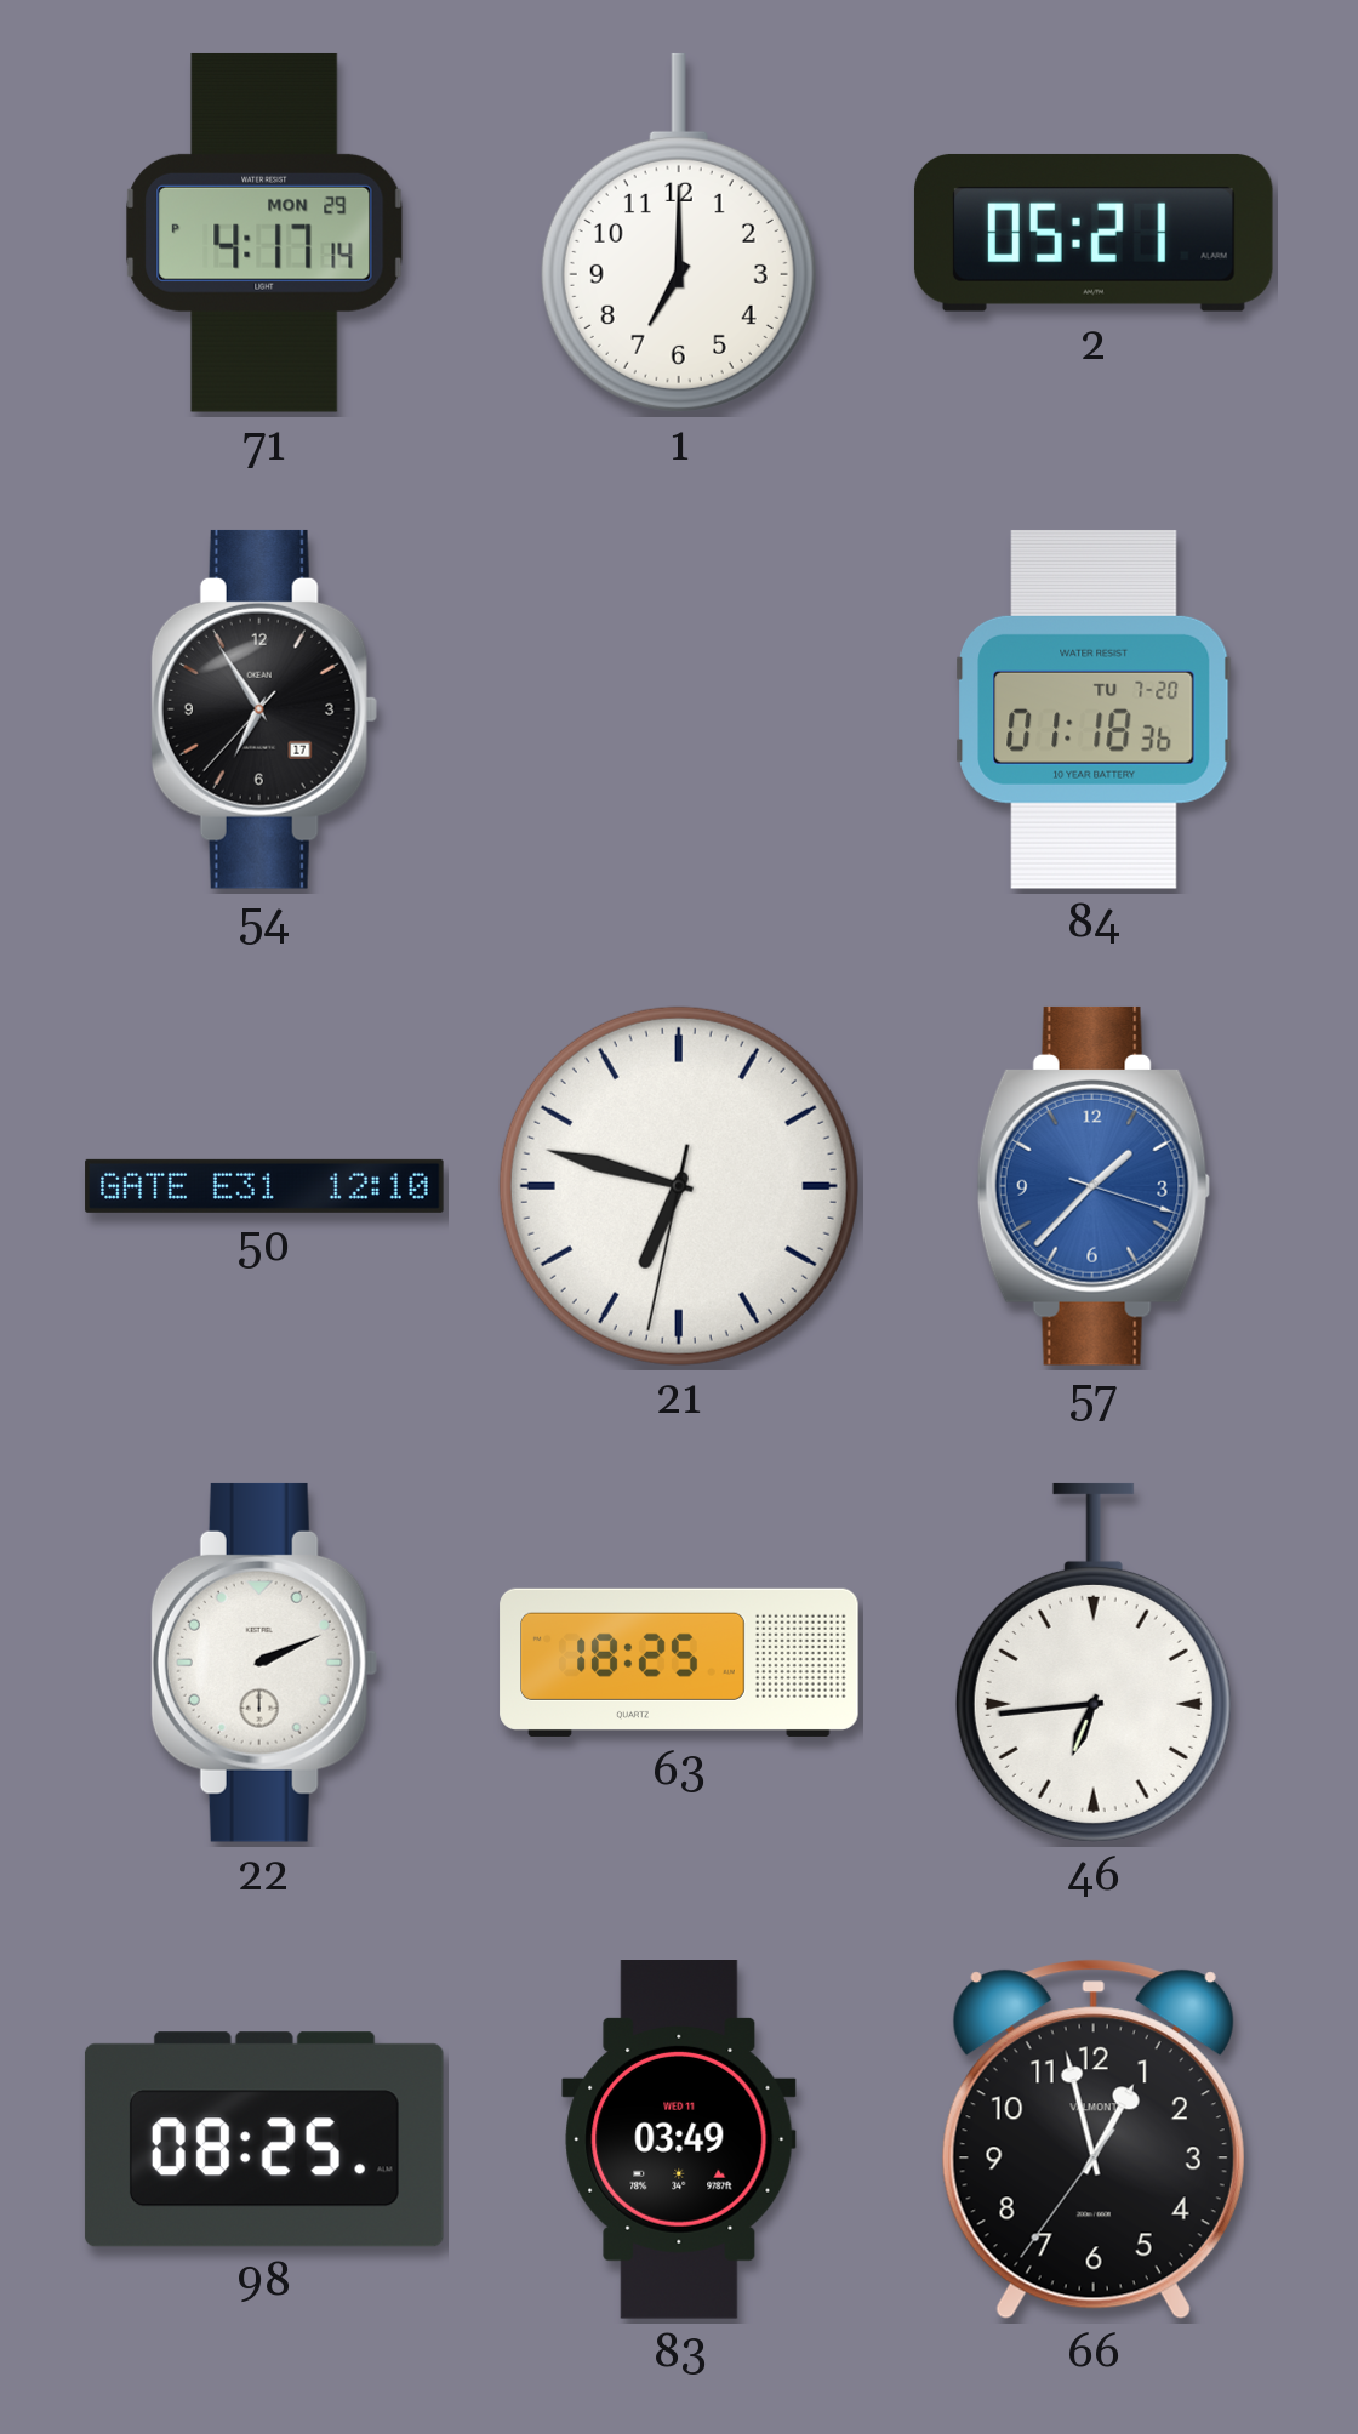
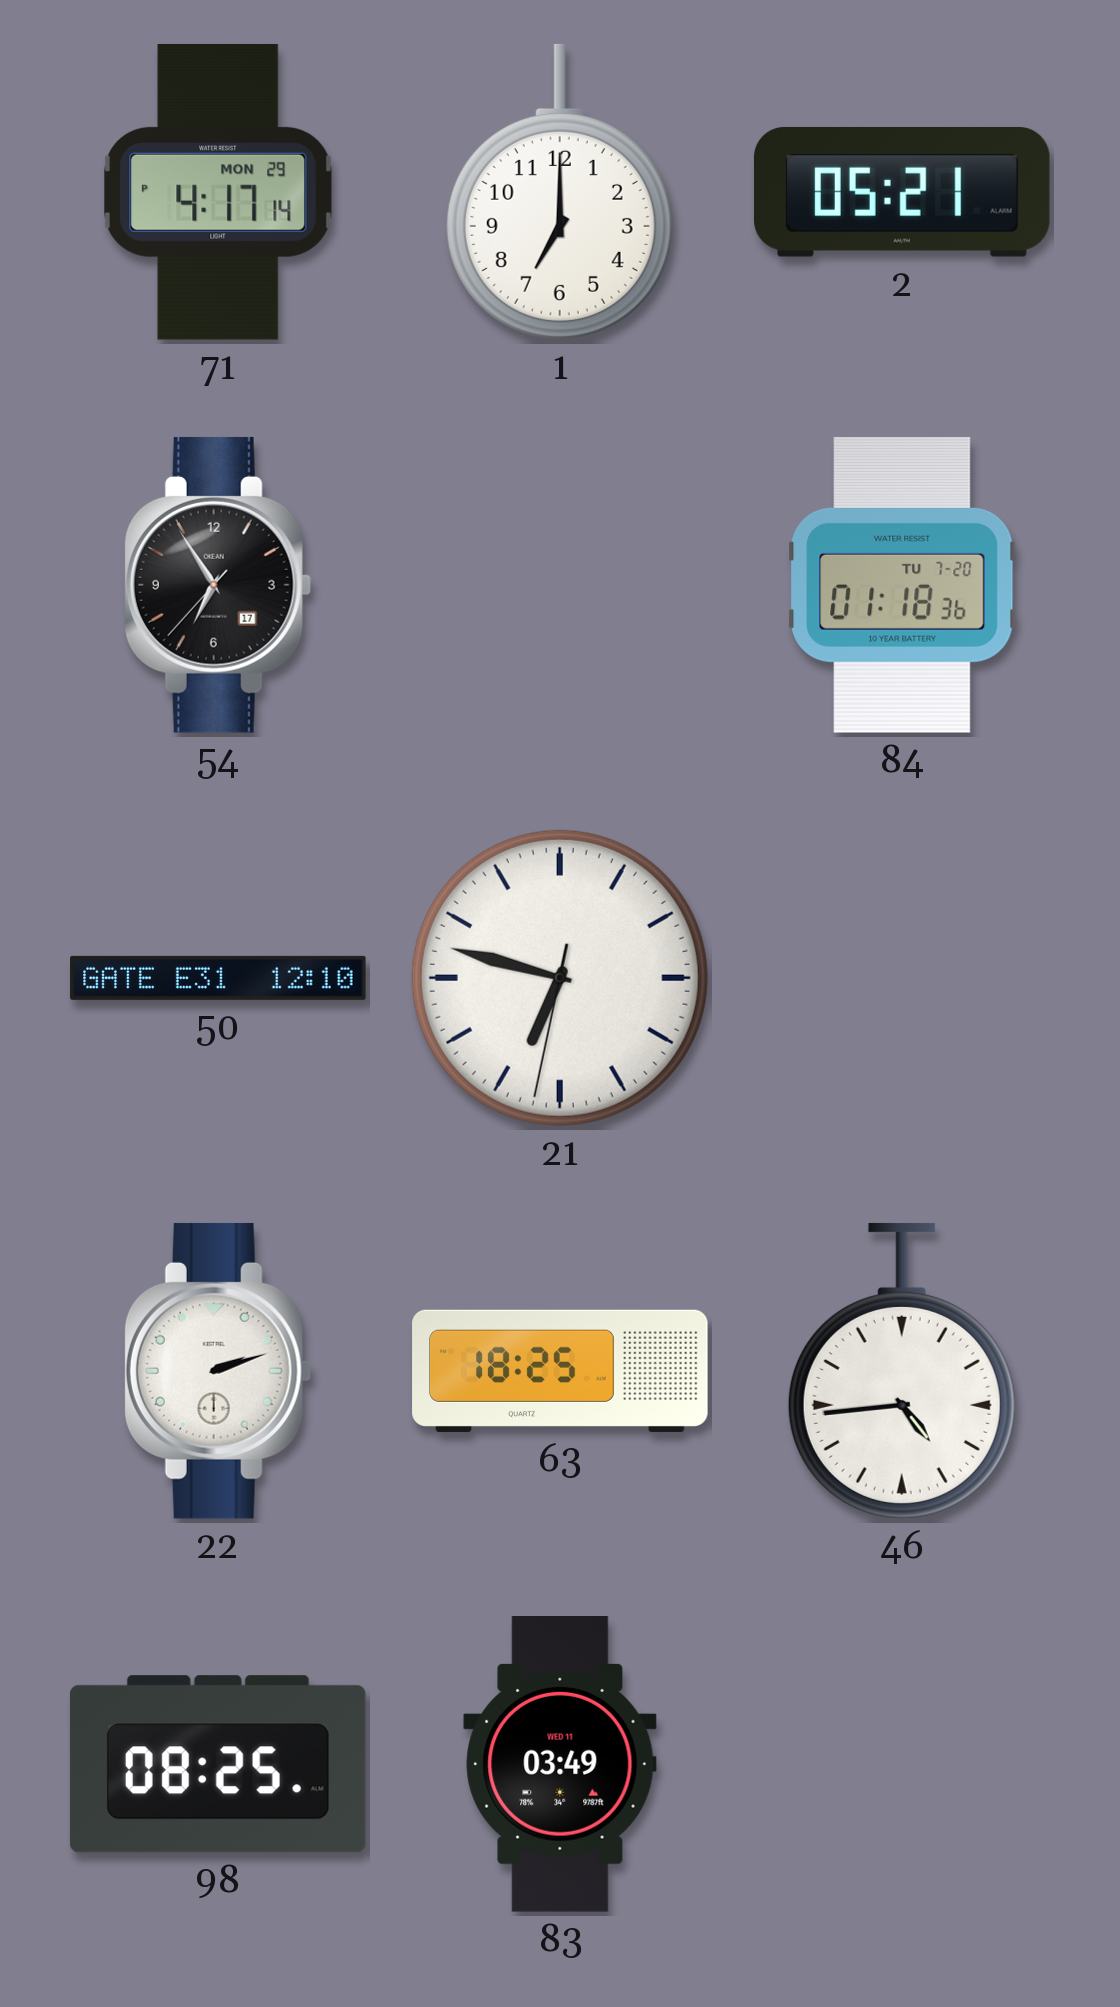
57: 1:37 -> none (1094, 1186)
22: 2:11 -> 2:12 (218, 1371)
46: 6:44 -> 4:44 (902, 1371)
66: 12:57 -> none (1094, 2139)
